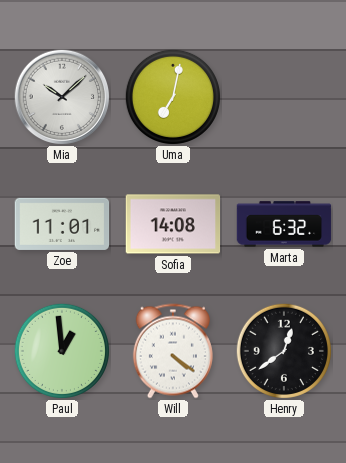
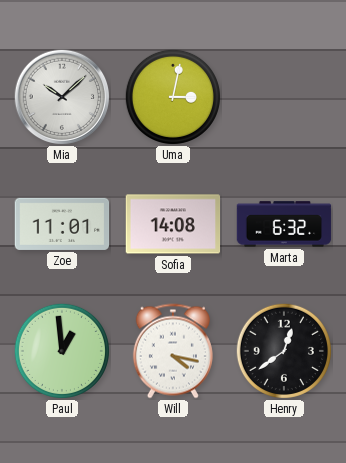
Uma: 7:02 -> 3:02 (173, 97)
Will: 4:21 -> 4:17 (173, 351)
